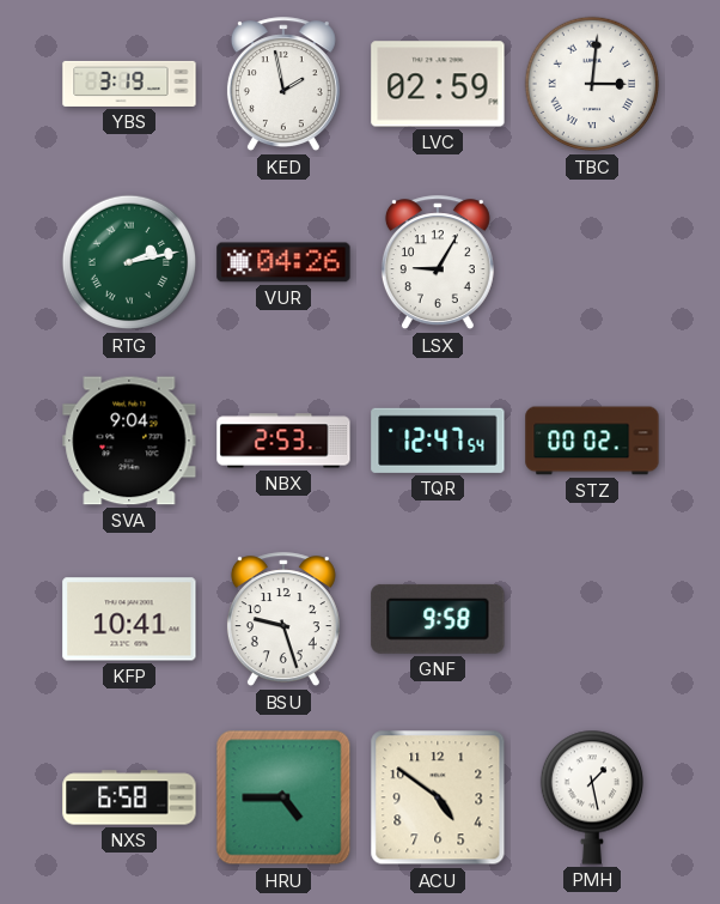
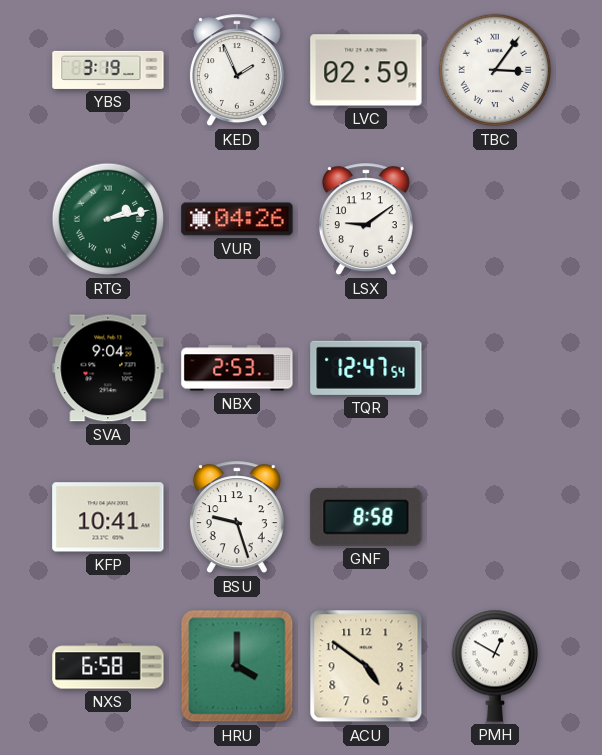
KED: 1:58 -> 1:56 (237, 71)
TBC: 3:01 -> 3:06 (495, 70)
LSX: 9:05 -> 9:09 (366, 220)
STZ: 00:02 -> none (592, 441)
GNF: 9:58 -> 8:58 (366, 517)
HRU: 4:45 -> 4:00 (237, 666)
PMH: 1:28 -> 12:50 (494, 666)
